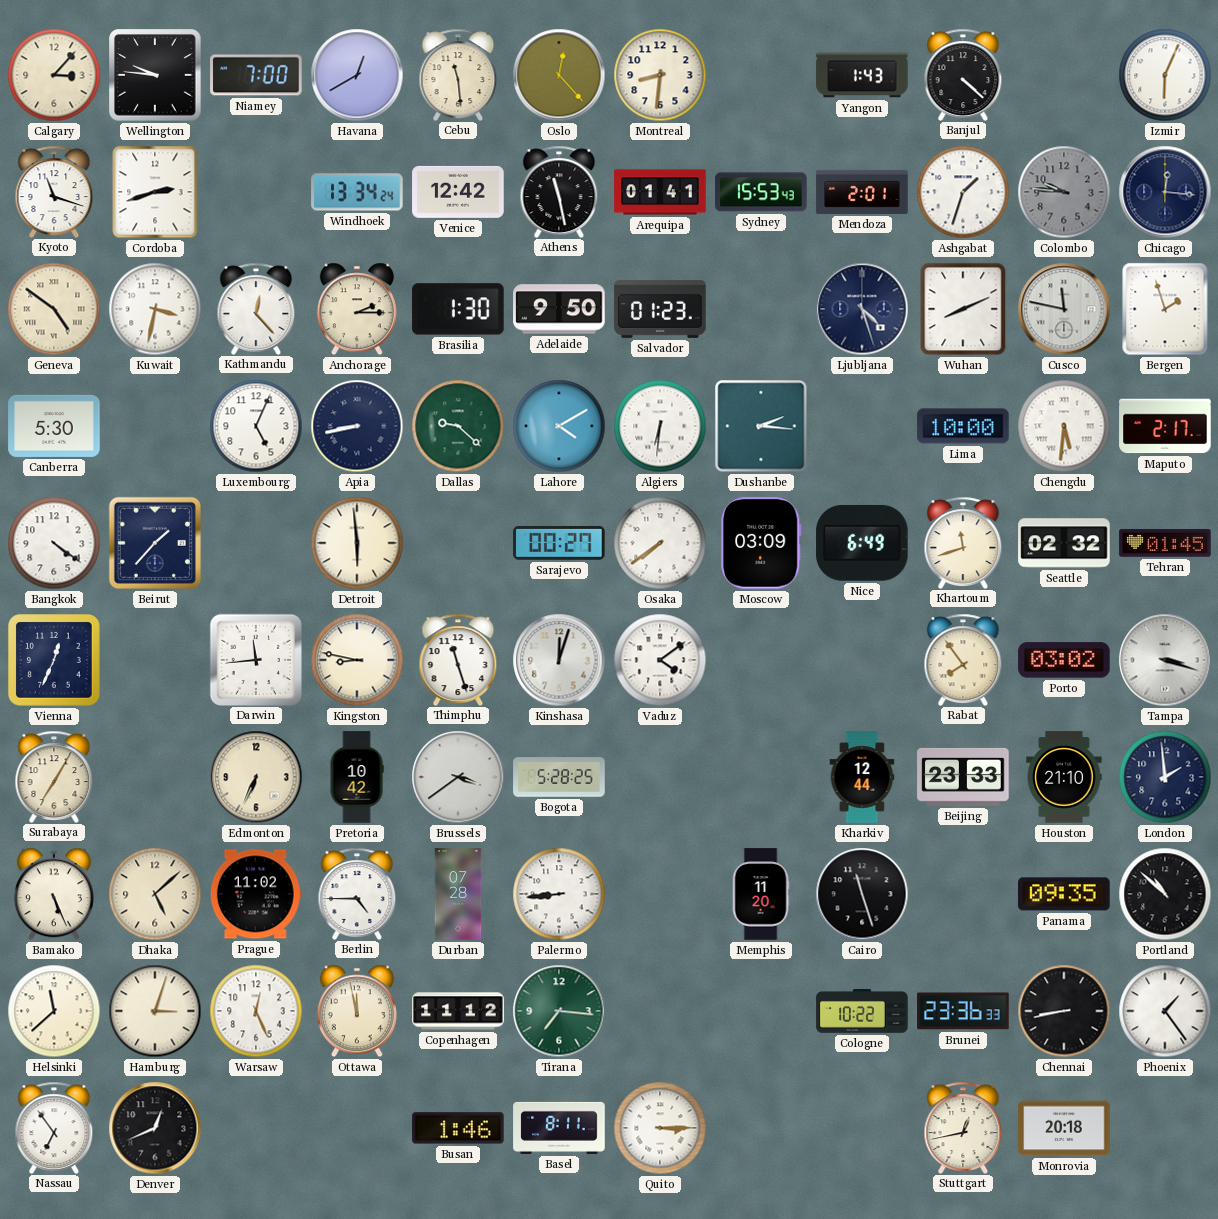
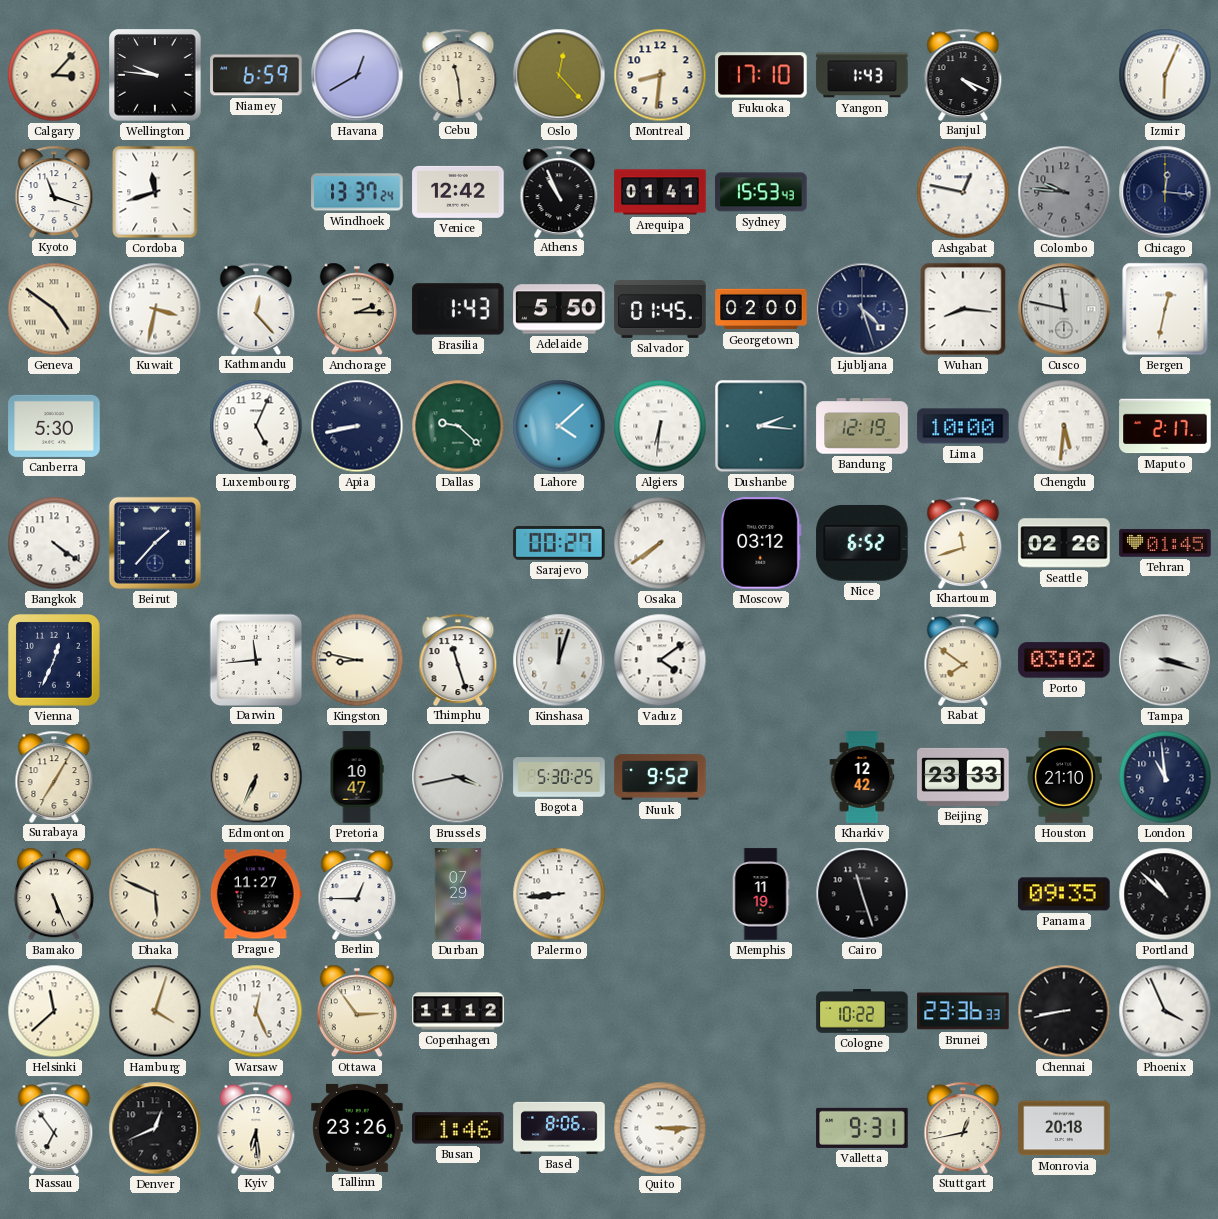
Niamey: 7:00 -> 6:59 (256, 75)
Fukuoka: none -> 17:10 (761, 75)
Banjul: 4:22 -> 4:19 (963, 74)
Cordoba: 2:42 -> 11:42 (155, 192)
Windhoek: 13:34 -> 13:37 (357, 192)
Athens: 11:28 -> 10:56 (559, 191)
Mendoza: 2:01 -> none (862, 192)
Ashgabat: 1:33 -> 12:47 (963, 192)
Brasilia: 1:30 -> 1:43 (458, 309)
Adelaide: 9:50 -> 5:50 (559, 309)
Salvador: 01:23 -> 01:45 (660, 309)
Georgetown: none -> 02:00 (761, 309)
Wuhan: 8:11 -> 8:16 (963, 309)
Bergen: 1:57 -> 12:32 (1165, 309)
Lahore: 4:10 -> 4:08 (559, 426)
Bandung: none -> 12:19 (862, 426)
Detroit: 5:59 -> none (357, 543)
Moscow: 03:09 -> 03:12 (761, 543)
Nice: 6:49 -> 6:52 (862, 543)
Seattle: 02:32 -> 02:26 (1064, 543)
Rabat: 7:54 -> 7:51 (963, 659)
Pretoria: 10:42 -> 10:47 (357, 777)
Brussels: 3:39 -> 3:43 (458, 777)
Bogota: 5:28 -> 5:30 (559, 777)
Nuuk: none -> 9:52 (660, 777)
Kharkiv: 12:44 -> 12:42 (862, 777)
London: 1:59 -> 10:59 (1165, 777)
Dhaka: 5:08 -> 5:49 (155, 894)
Prague: 11:02 -> 11:27 (256, 894)
Berlin: 4:45 -> 12:45 (357, 893)
Durban: 07:28 -> 07:29 (458, 894)
Memphis: 11:20 -> 11:19 (761, 894)
Hamburg: 3:03 -> 4:03 (155, 1011)
Ottawa: 11:58 -> 2:54 (357, 1011)
Tirana: 7:16 -> none (559, 1011)
Phoenix: 1:24 -> 3:56 (1165, 1011)
Kyiv: none -> 6:29 (256, 1127)
Tallinn: none -> 23:26 (357, 1128)
Basel: 8:11 -> 8:06 (559, 1128)
Valletta: none -> 9:31 (862, 1128)
